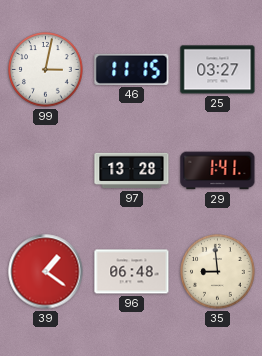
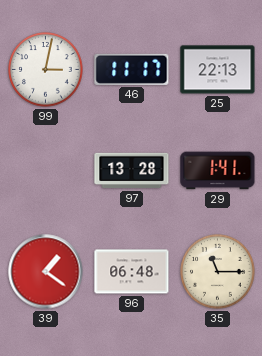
46: 11:15 -> 11:17 (132, 69)
25: 03:27 -> 22:13 (218, 70)
35: 8:59 -> 11:15 (218, 272)
